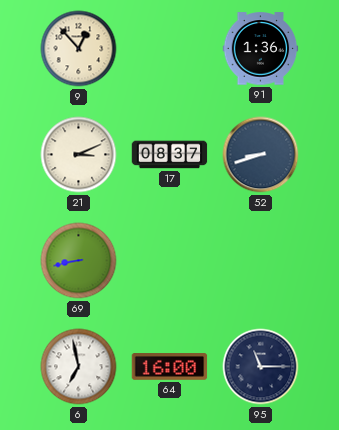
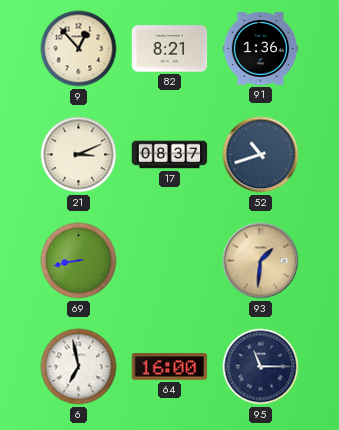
82: none -> 8:21 (170, 49)
52: 8:42 -> 10:42 (261, 155)
93: none -> 1:31 (261, 261)
